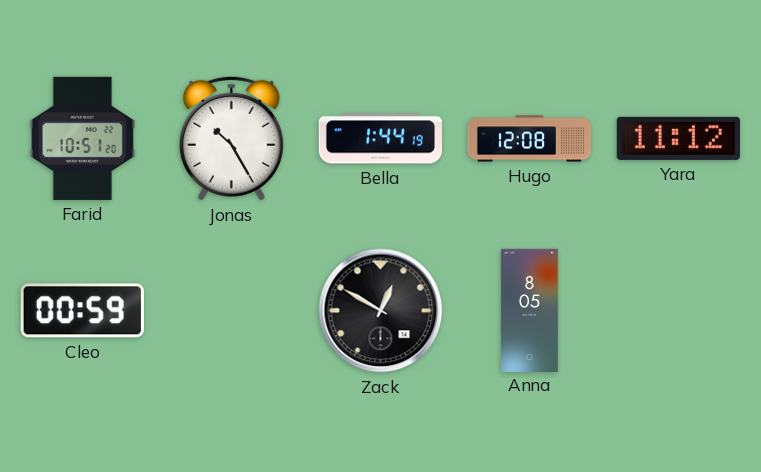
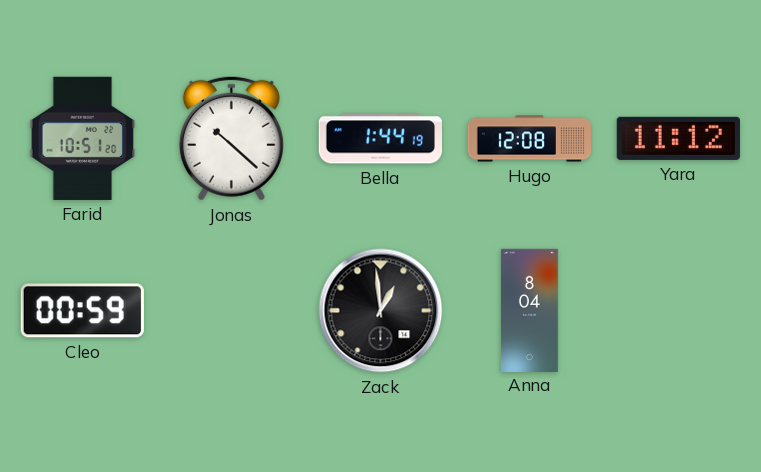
Jonas: 10:25 -> 10:22 (231, 138)
Zack: 12:50 -> 12:59 (381, 311)
Anna: 8:05 -> 8:04 (529, 310)
